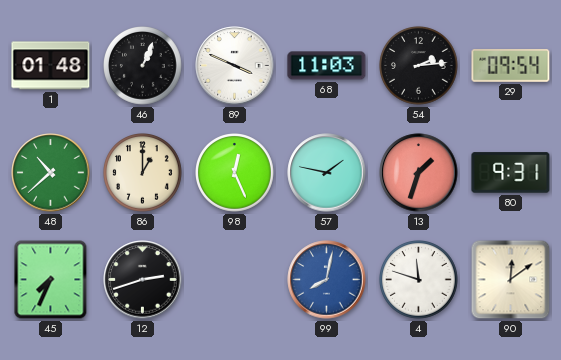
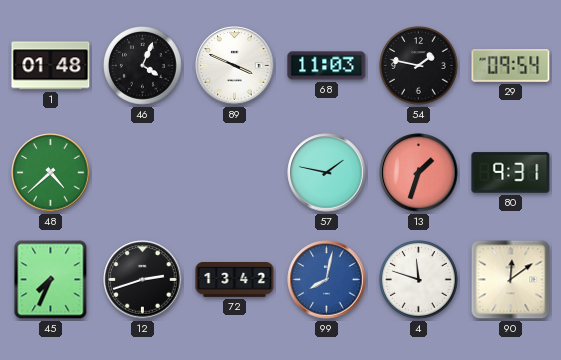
46: 1:04 -> 4:04 (143, 66)
54: 2:14 -> 1:47 (419, 66)
48: 10:38 -> 4:38 (51, 173)
86: 1:00 -> none (143, 173)
98: 12:26 -> none (235, 173)
72: none -> 13:42 (235, 280)
